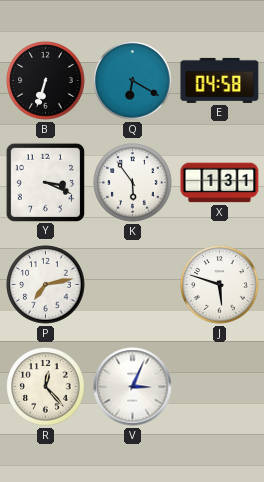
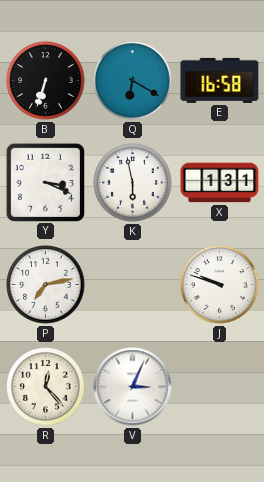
E: 04:58 -> 16:58 (220, 80)
K: 5:54 -> 5:58 (133, 183)
J: 5:48 -> 9:48 (220, 285)
